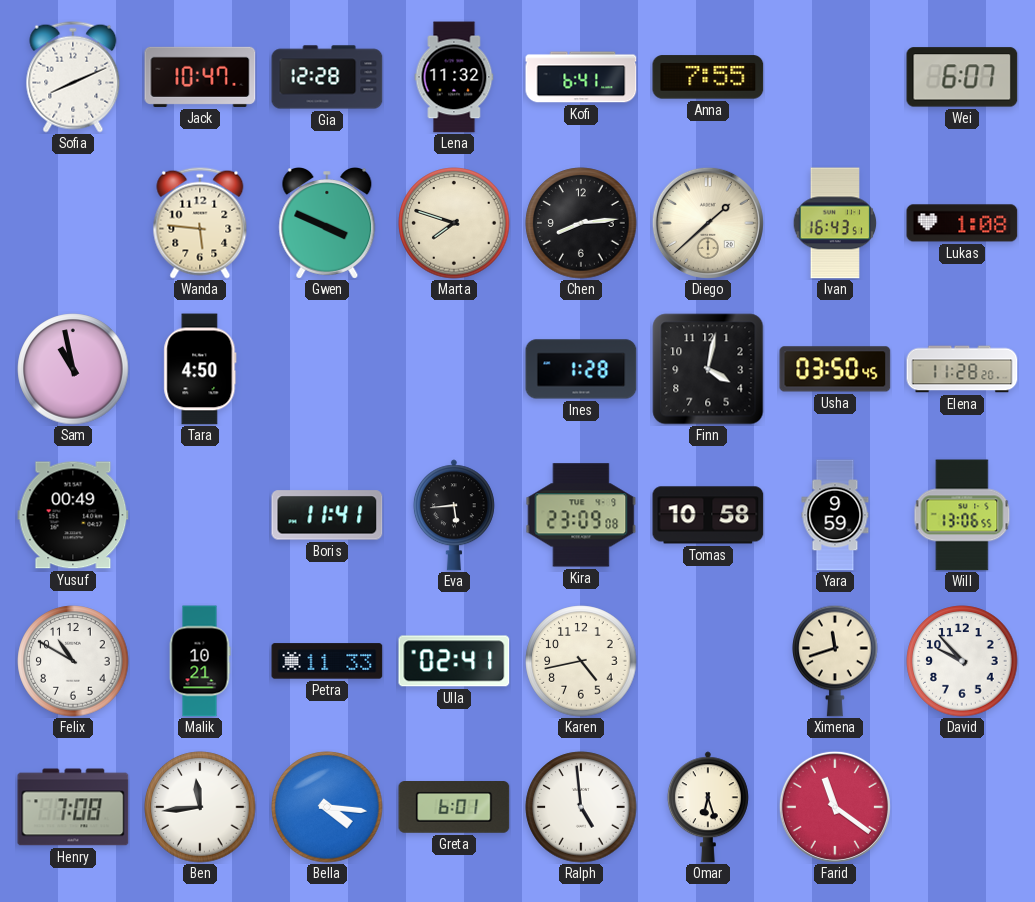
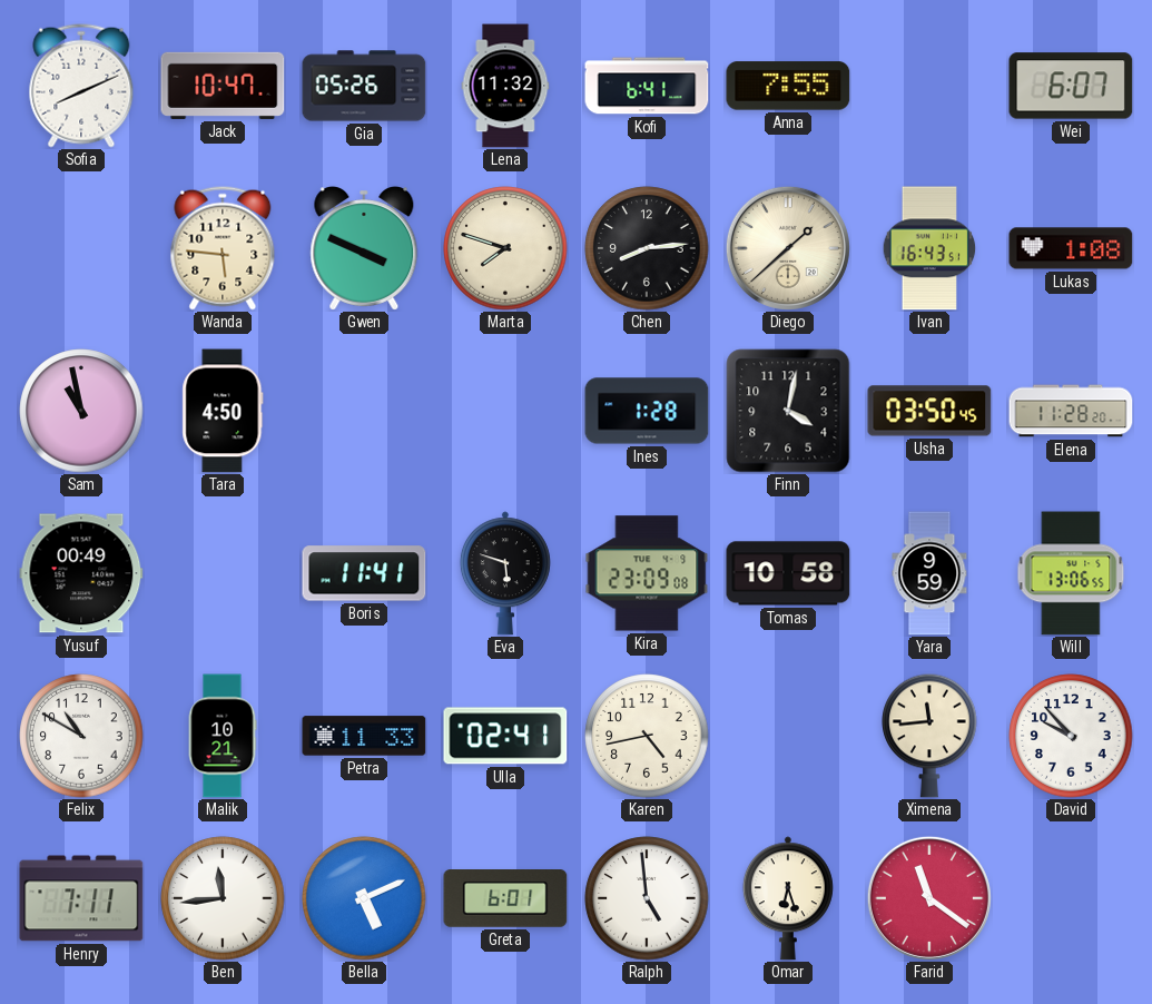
Gia: 12:28 -> 05:26 (364, 86)
Eva: 5:44 -> 5:48 (505, 573)
Ximena: 11:42 -> 11:44 (929, 736)
Henry: 7:08 -> 7:11 (81, 898)
Bella: 4:16 -> 5:11 (364, 898)
